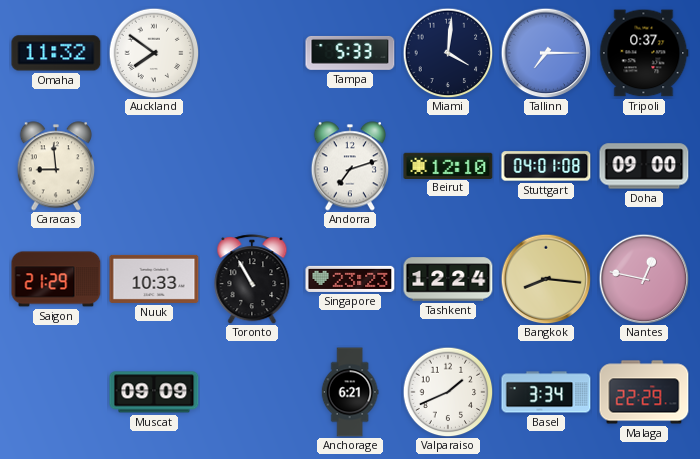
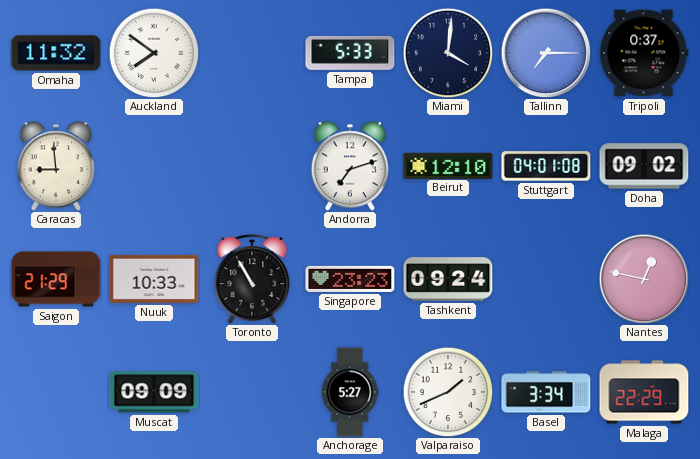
Doha: 09:00 -> 09:02 (644, 166)
Tashkent: 12:24 -> 09:24 (448, 279)
Bangkok: 8:16 -> none (546, 279)
Anchorage: 6:21 -> 5:27 (350, 392)
